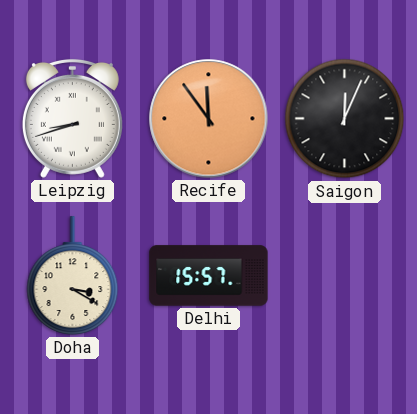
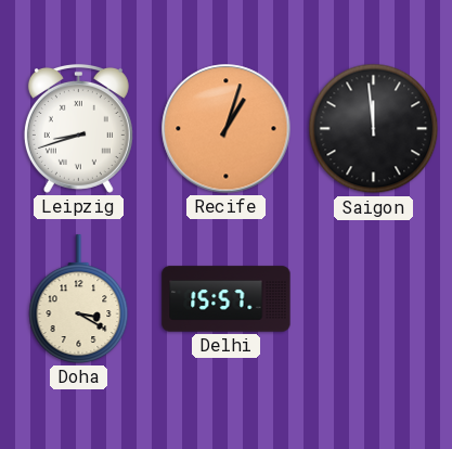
Recife: 11:54 -> 1:03 (227, 129)
Saigon: 12:04 -> 11:59 (374, 129)
